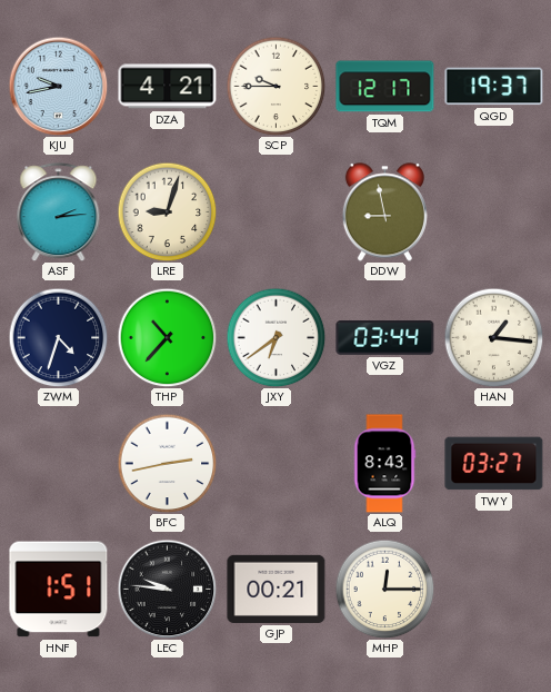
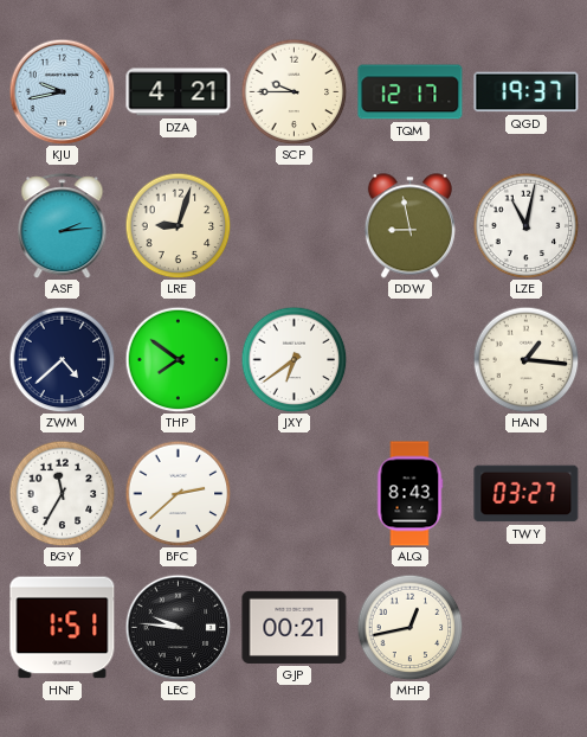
LZE: none -> 11:02 (525, 225)
ZWM: 4:33 -> 4:38 (62, 359)
THP: 10:37 -> 7:51 (178, 359)
VGZ: 03:44 -> none (385, 338)
BGY: none -> 11:35 (62, 493)
BFC: 2:43 -> 2:38 (178, 493)
MHP: 12:15 -> 12:43 (409, 627)
